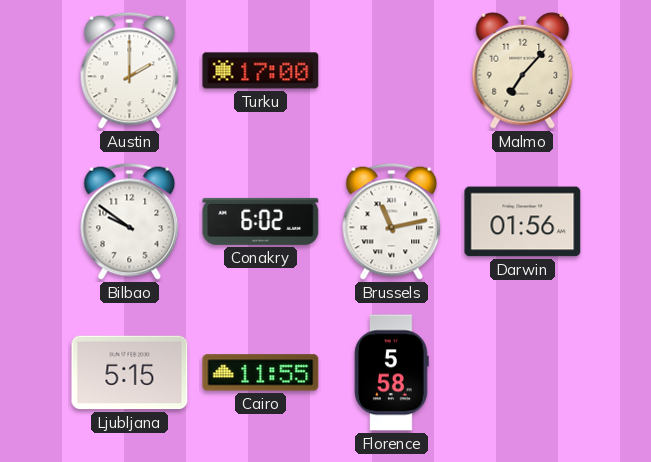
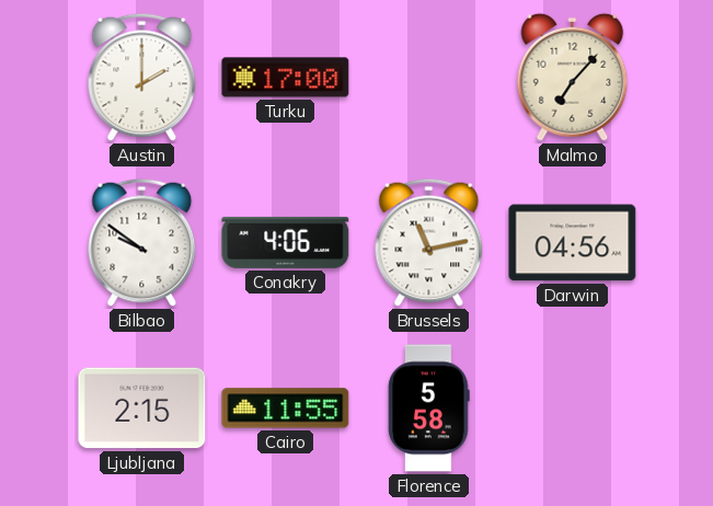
Conakry: 6:02 -> 4:06 (286, 242)
Darwin: 01:56 -> 04:56 (573, 243)
Ljubljana: 5:15 -> 2:15 (142, 409)
